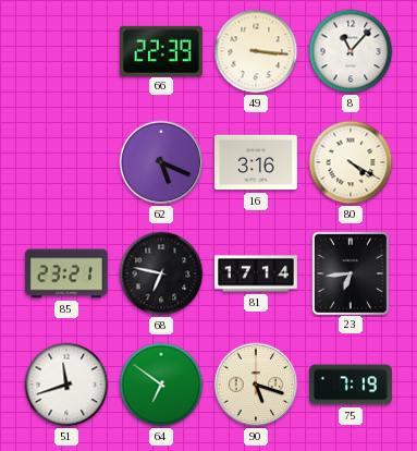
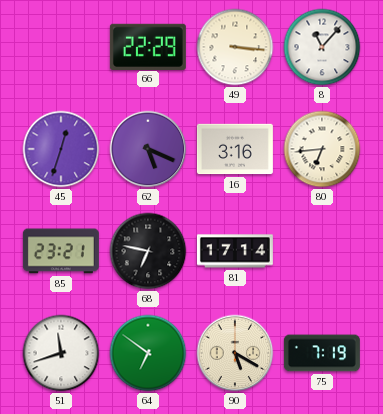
66: 22:39 -> 22:29 (148, 46)
45: none -> 12:33 (61, 149)
80: 4:20 -> 6:44 (322, 149)
23: 6:44 -> none (349, 272)
90: 5:18 -> 5:20 (235, 353)
